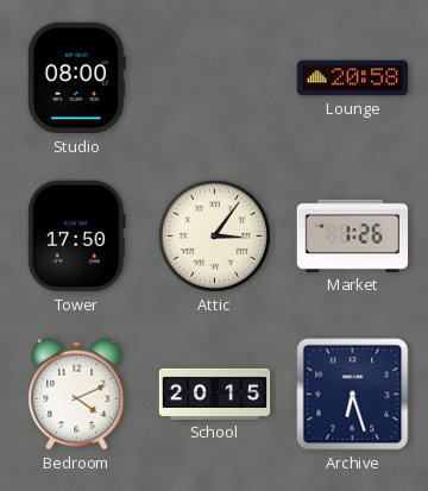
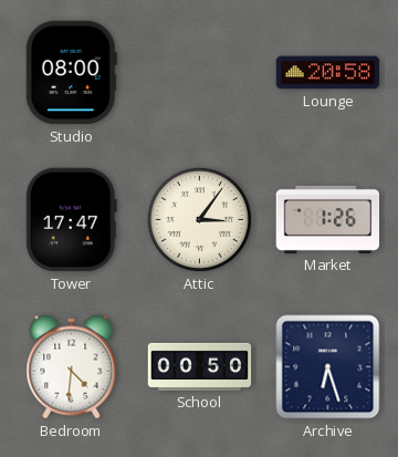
Tower: 17:50 -> 17:47 (71, 220)
Bedroom: 4:11 -> 4:31 (72, 367)
School: 20:15 -> 00:50 (200, 366)
